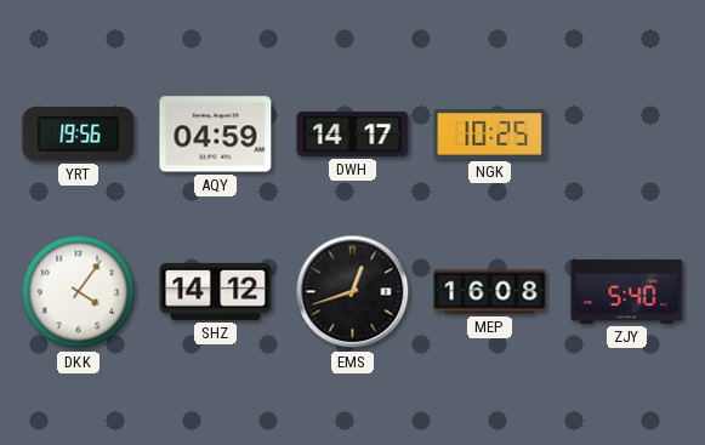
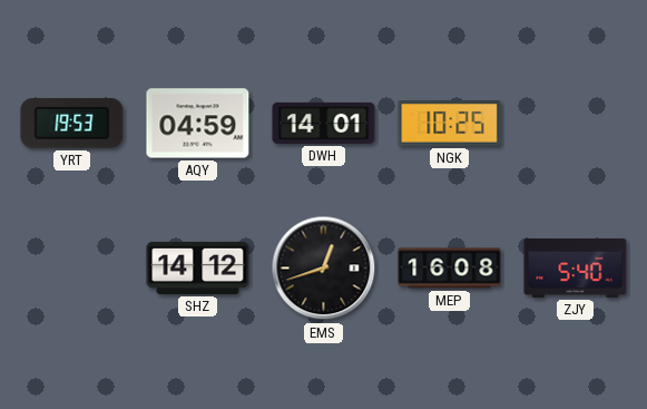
YRT: 19:56 -> 19:53 (72, 124)
DWH: 14:17 -> 14:01 (324, 123)
DKK: 4:06 -> none (79, 292)
